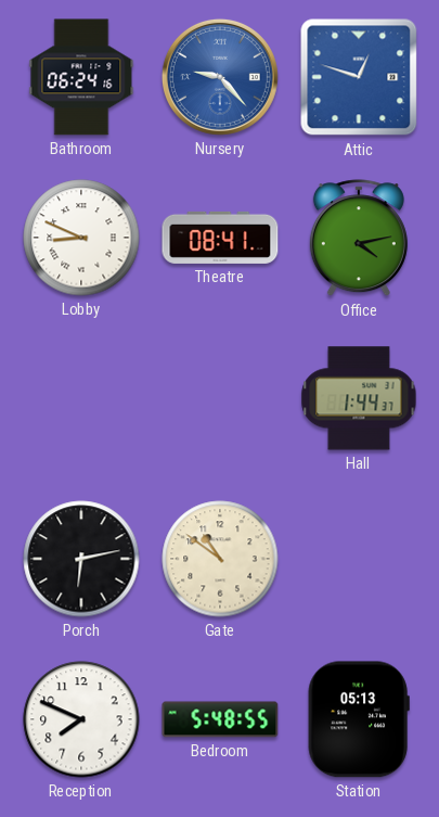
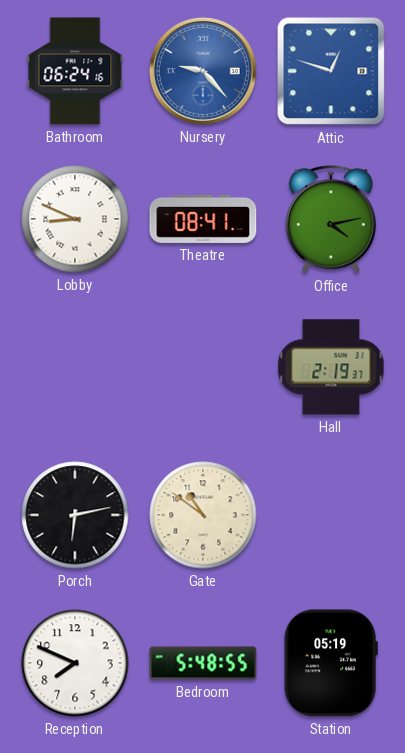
Hall: 1:44 -> 2:19 (331, 367)
Station: 05:13 -> 05:19 (331, 663)
